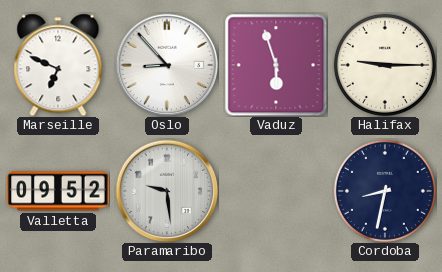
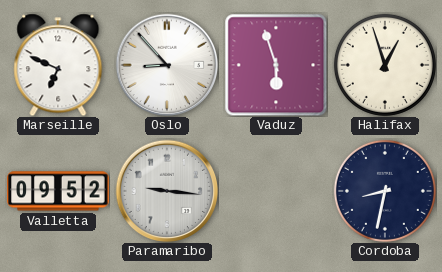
Halifax: 9:15 -> 12:57 (385, 65)
Paramaribo: 9:29 -> 9:16 (167, 191)
